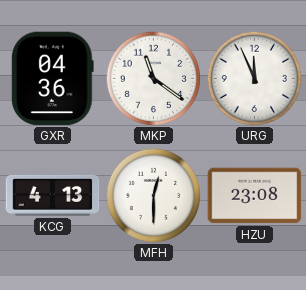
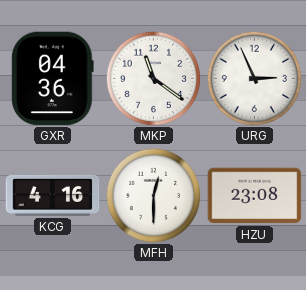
URG: 11:56 -> 2:56 (254, 78)
KCG: 4:13 -> 4:16 (53, 195)
